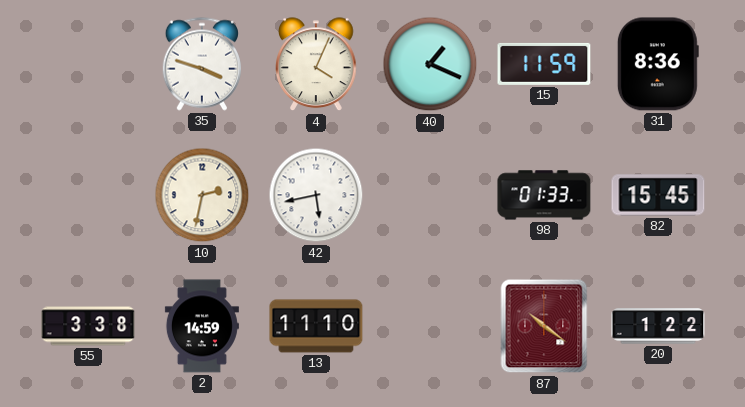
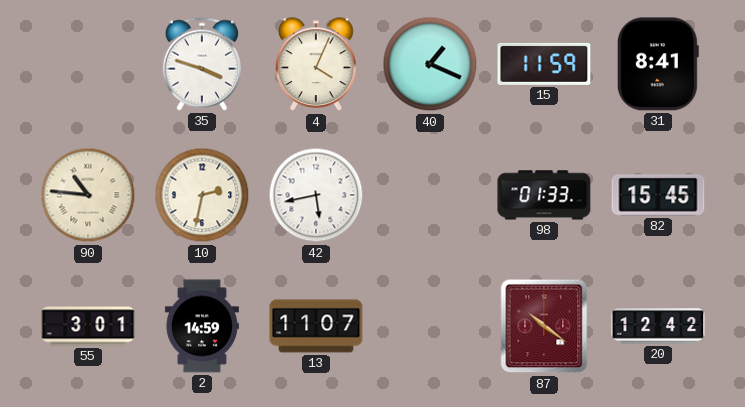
31: 8:36 -> 8:41 (658, 64)
90: none -> 10:46 (88, 195)
55: 3:38 -> 3:01 (88, 326)
13: 11:10 -> 11:07 (316, 326)
20: 1:22 -> 12:42 (658, 326)
